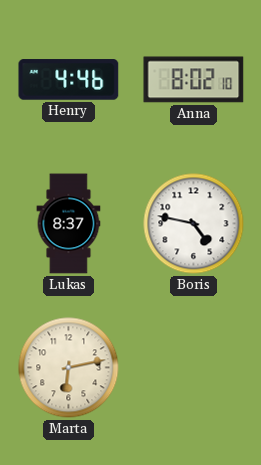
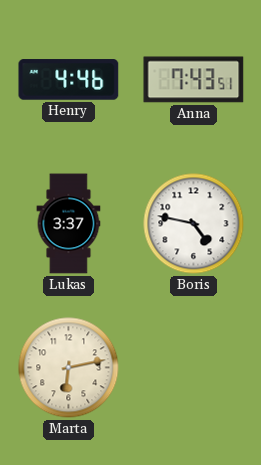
Anna: 8:02 -> 7:43 (194, 80)
Lukas: 8:37 -> 3:37 (69, 224)
